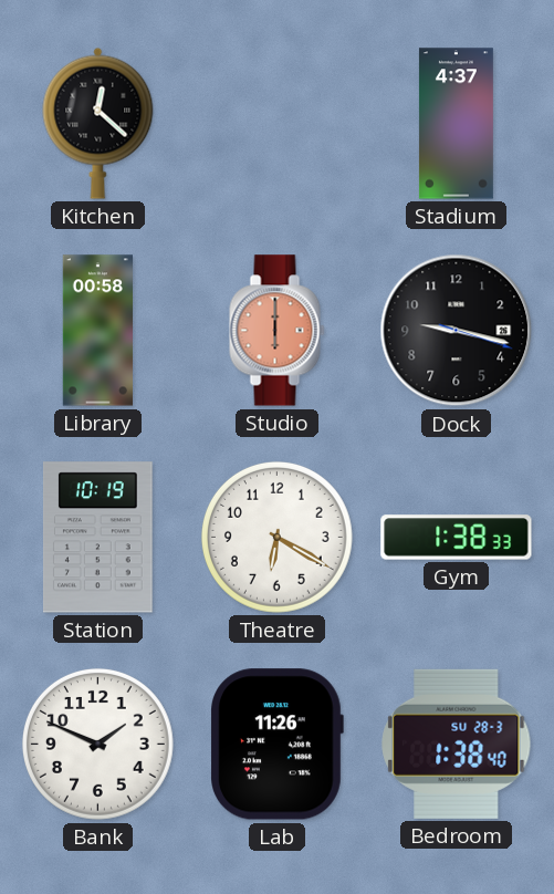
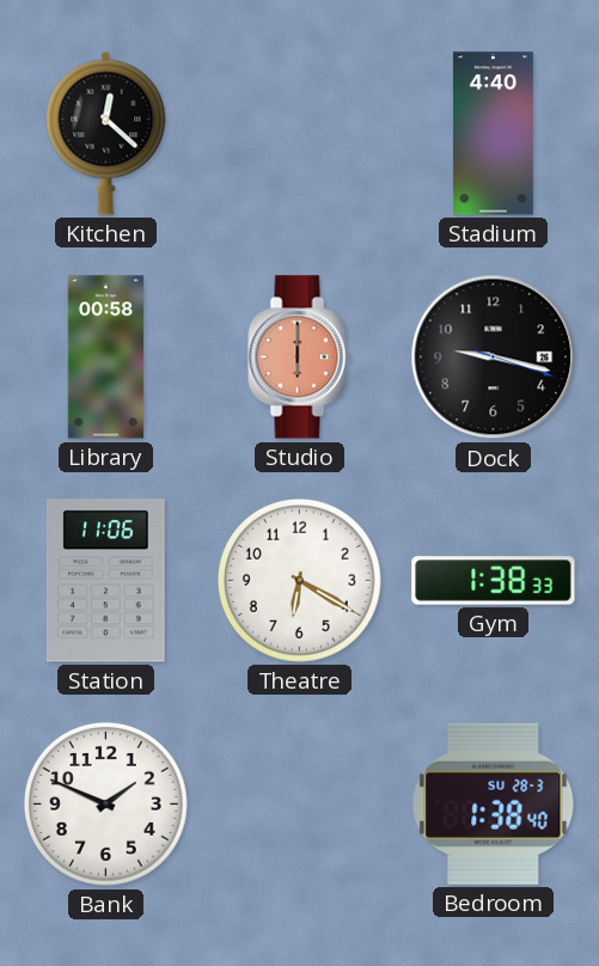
Stadium: 4:37 -> 4:40 (493, 134)
Station: 10:19 -> 11:06 (105, 581)
Lab: 11:26 -> none (278, 745)
